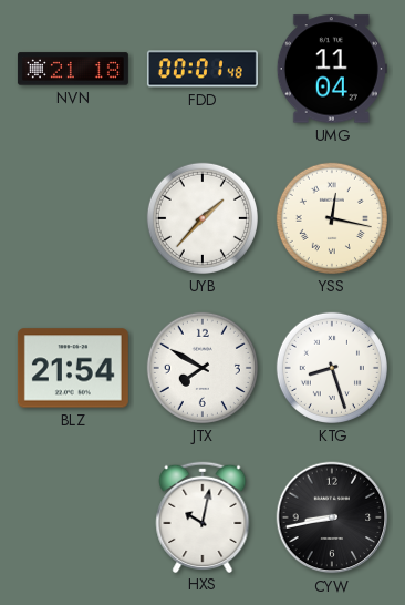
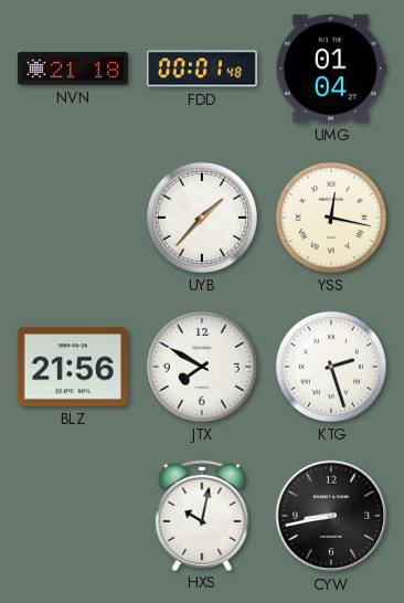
UMG: 11:04 -> 01:04 (331, 68)
BLZ: 21:54 -> 21:56 (73, 367)
KTG: 8:27 -> 2:27 (331, 367)
